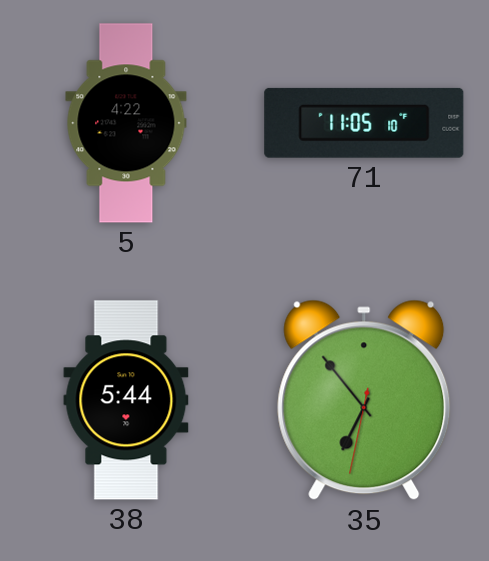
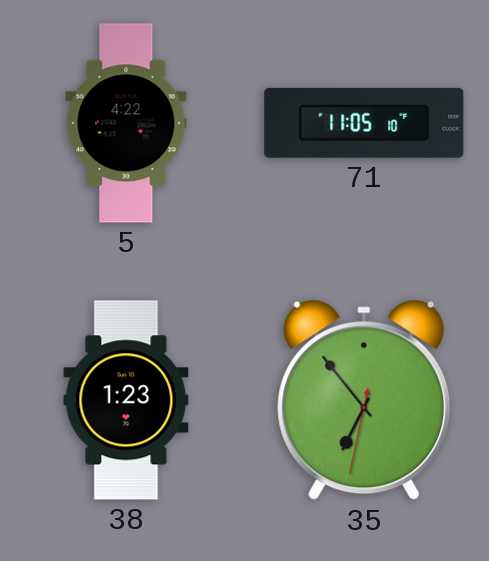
38: 5:44 -> 1:23 (126, 400)
